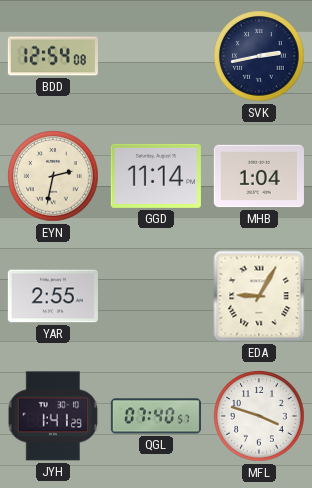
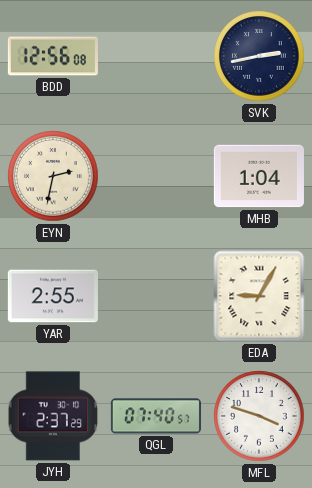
BDD: 12:54 -> 12:56 (53, 56)
GGD: 11:14 -> none (156, 176)
JYH: 1:41 -> 2:37 (53, 416)
